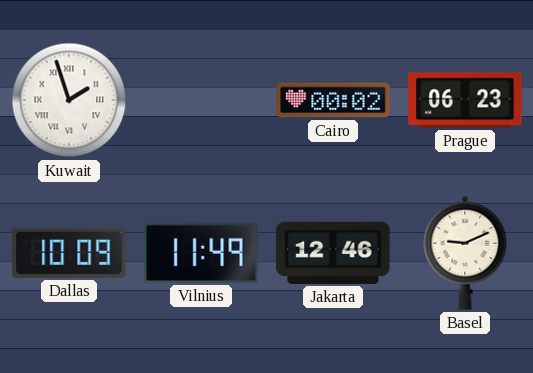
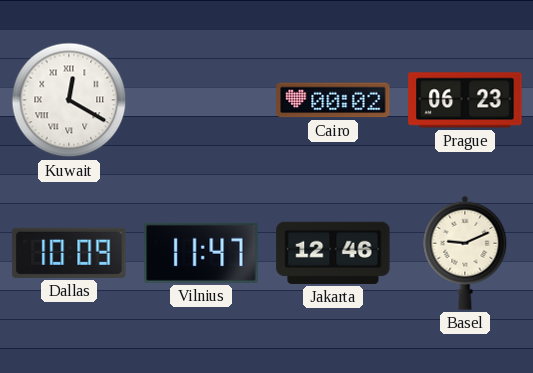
Kuwait: 1:57 -> 12:20 (69, 100)
Vilnius: 11:49 -> 11:47 (201, 253)
